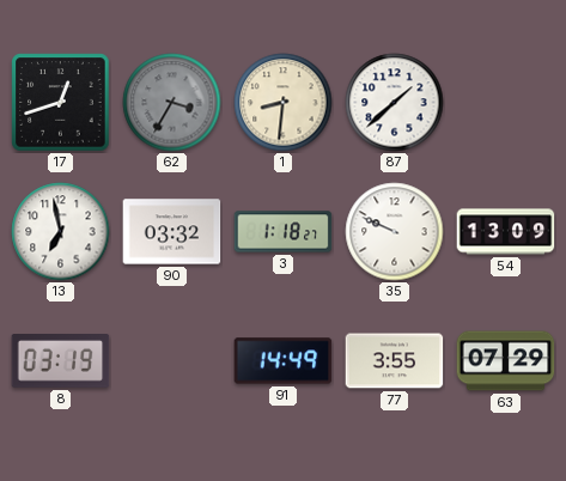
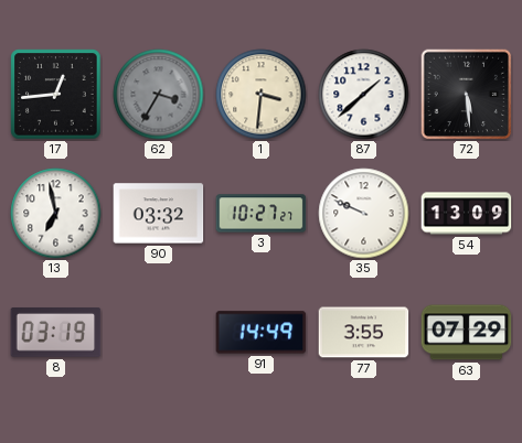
17: 12:42 -> 12:44 (56, 95)
1: 8:31 -> 3:31 (262, 95)
72: none -> 5:29 (466, 94)
3: 1:18 -> 10:27 (262, 214)
